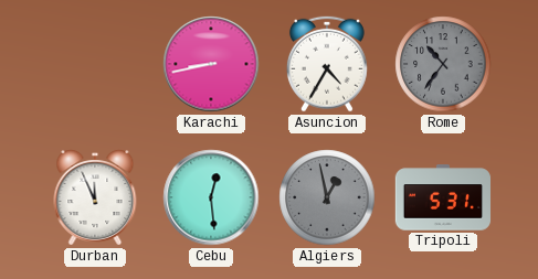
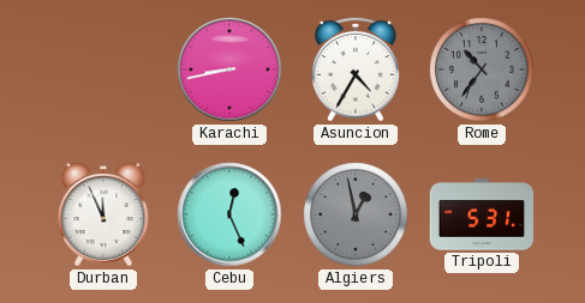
Cebu: 12:29 -> 12:26 (229, 214)
